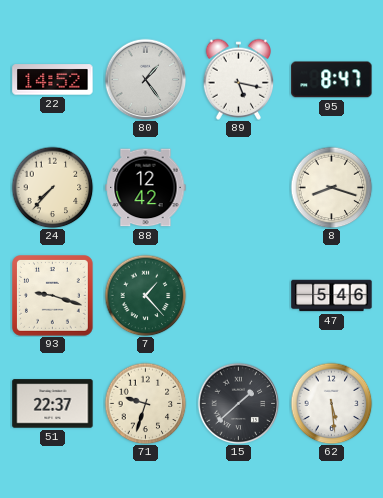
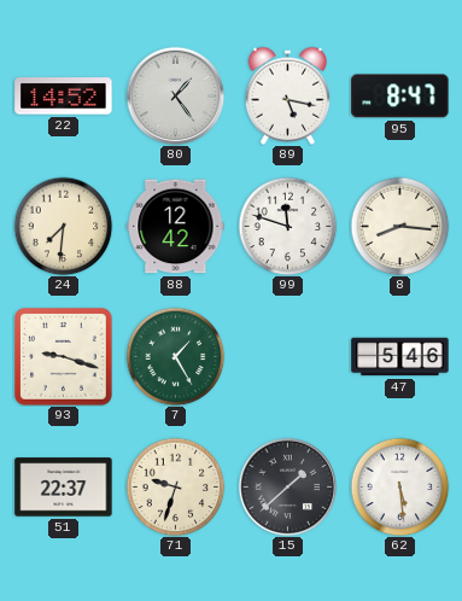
24: 7:37 -> 7:31 (63, 226)
99: none -> 11:48 (287, 226)
8: 8:18 -> 8:16 (399, 226)
7: 1:23 -> 1:25 (175, 356)
